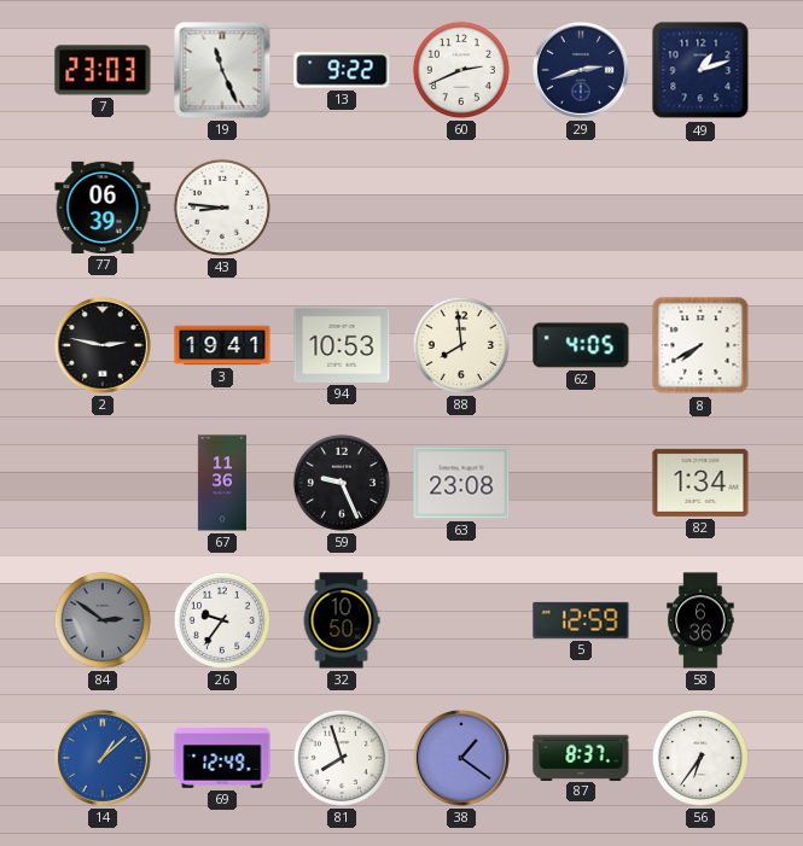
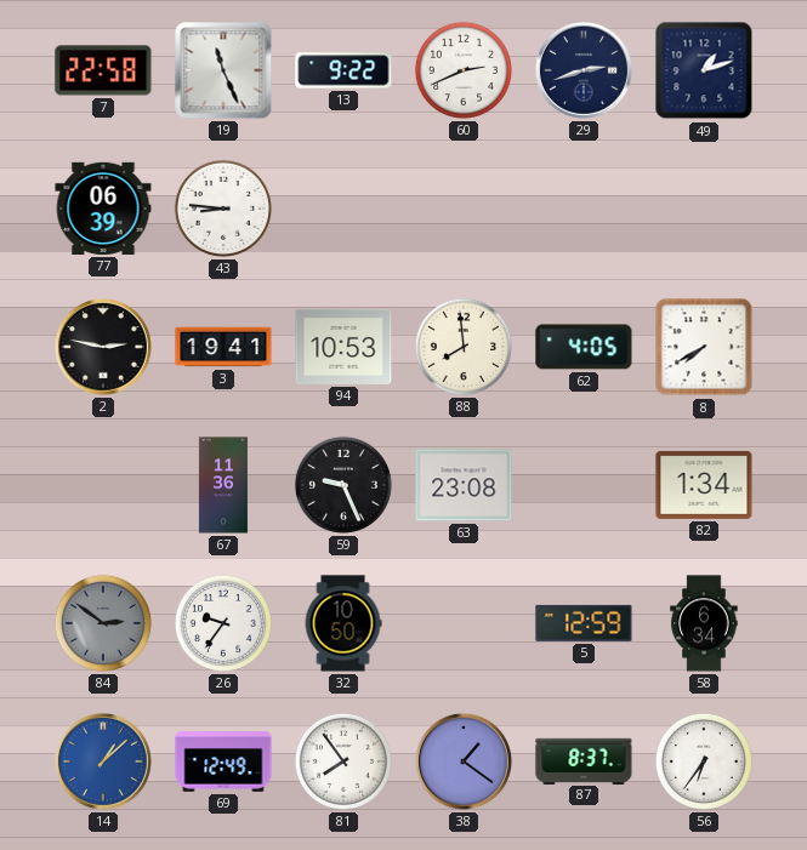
7: 23:03 -> 22:58 (103, 70)
58: 6:36 -> 6:34 (704, 623)
81: 7:57 -> 7:54 (343, 761)
